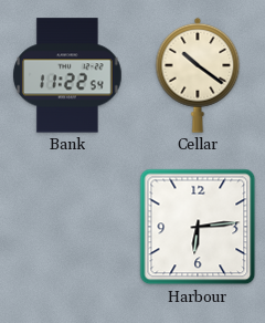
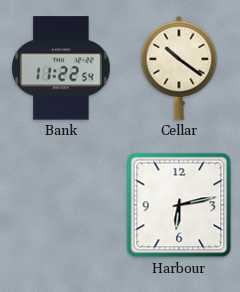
Harbour: 6:14 -> 6:13 (179, 205)
